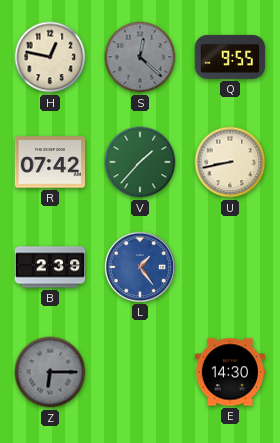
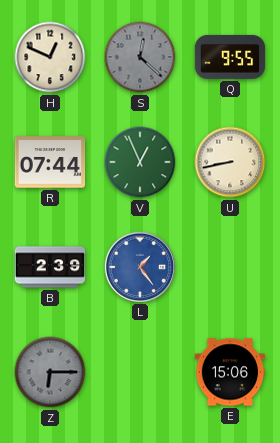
H: 12:47 -> 12:49 (50, 57)
R: 07:42 -> 07:44 (50, 162)
V: 1:37 -> 12:56 (140, 162)
E: 14:30 -> 15:06 (230, 372)
